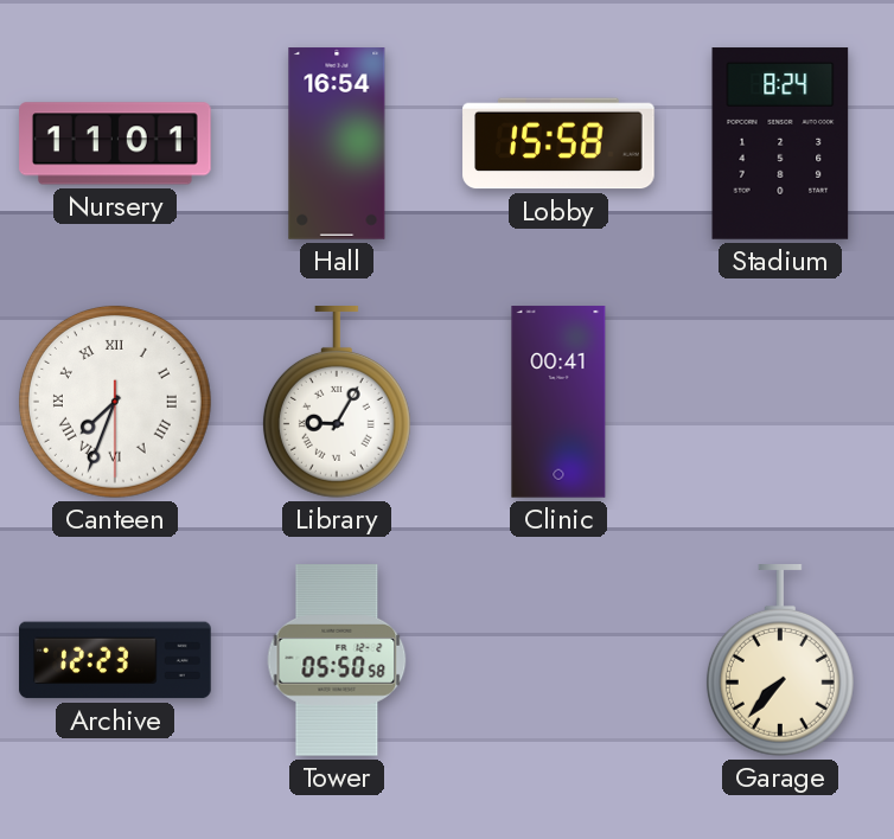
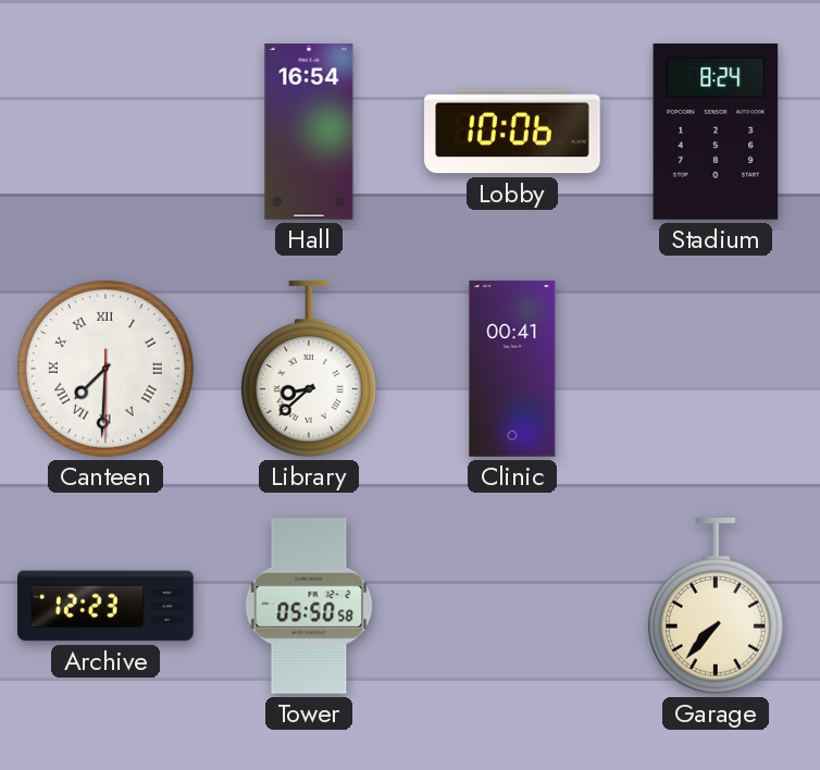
Nursery: 11:01 -> none (115, 143)
Lobby: 15:58 -> 10:06 (512, 132)
Canteen: 7:33 -> 7:30 (105, 369)
Library: 9:05 -> 8:38 (309, 370)
